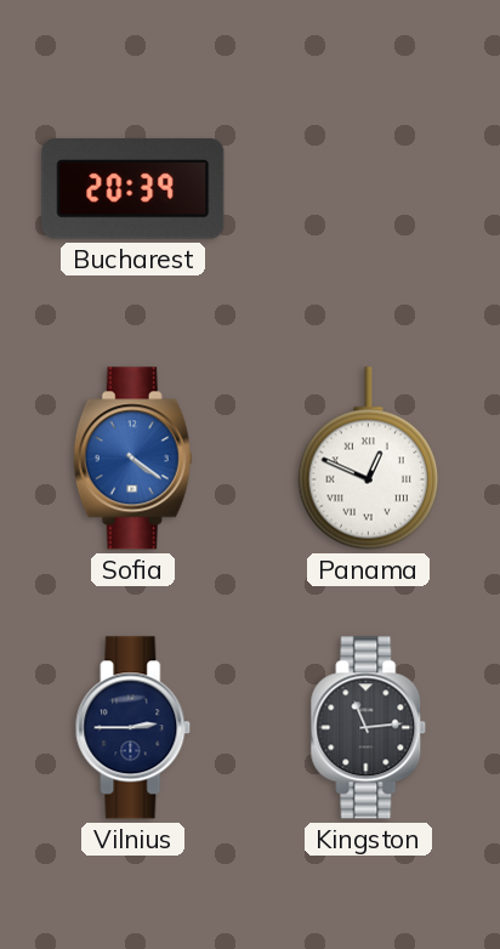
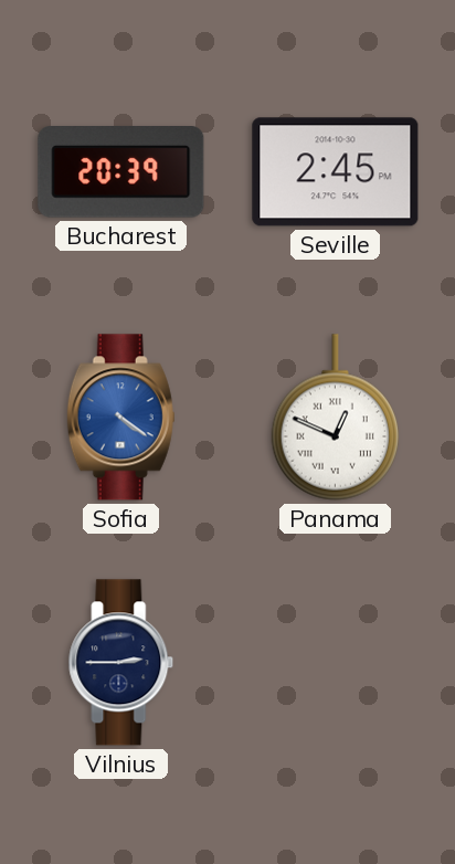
Seville: none -> 2:45 (336, 172)
Kingston: 11:14 -> none (369, 728)
